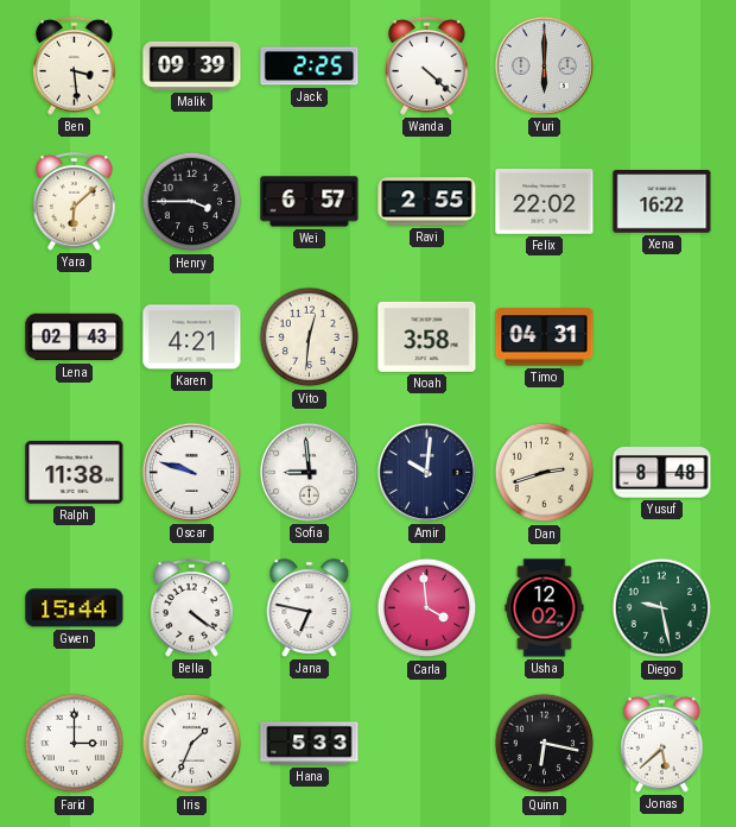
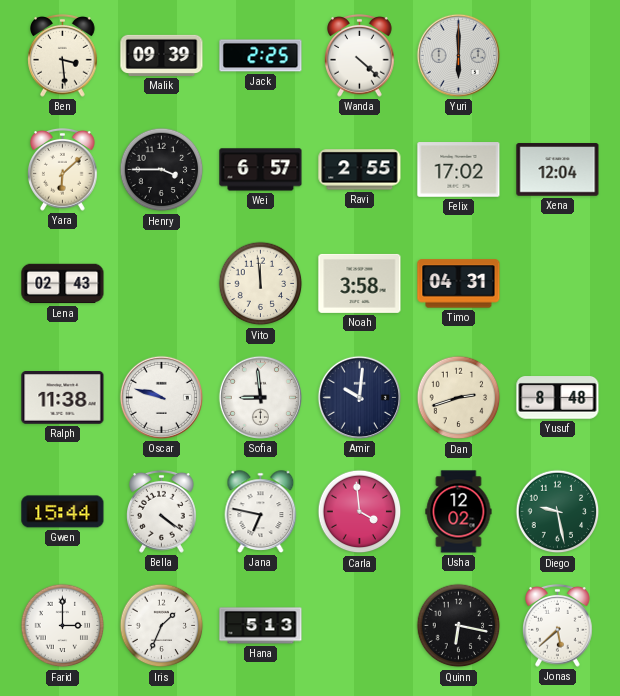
Felix: 22:02 -> 17:02 (459, 170)
Xena: 16:22 -> 12:04 (558, 170)
Karen: 4:21 -> none (192, 337)
Vito: 12:31 -> 11:59 (261, 284)
Hana: 5:33 -> 5:13 (261, 626)
